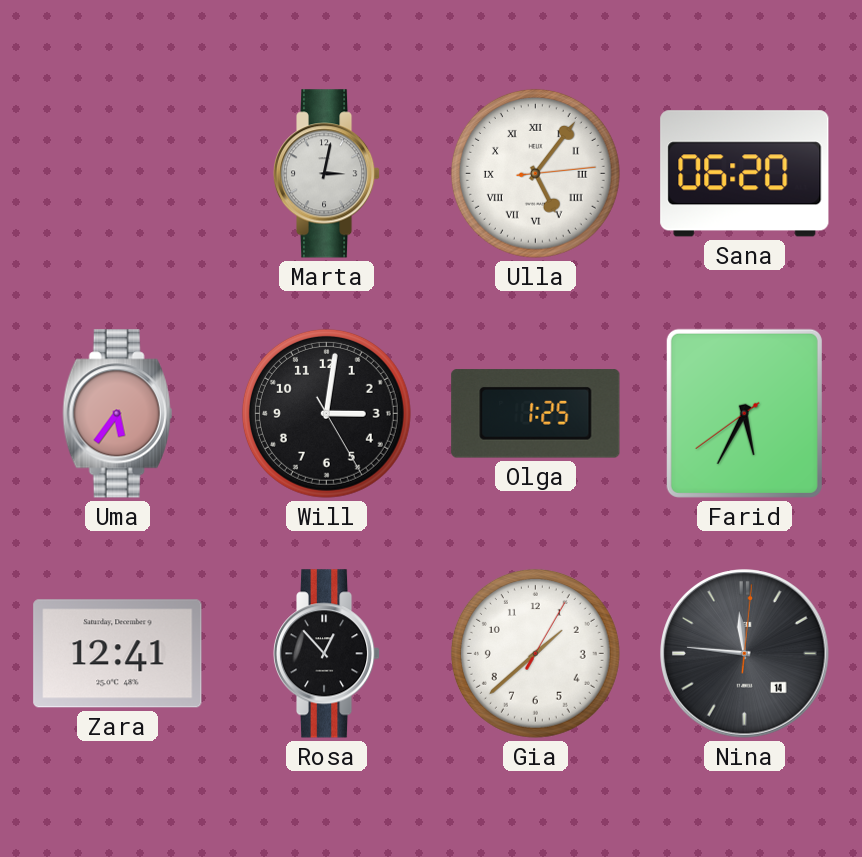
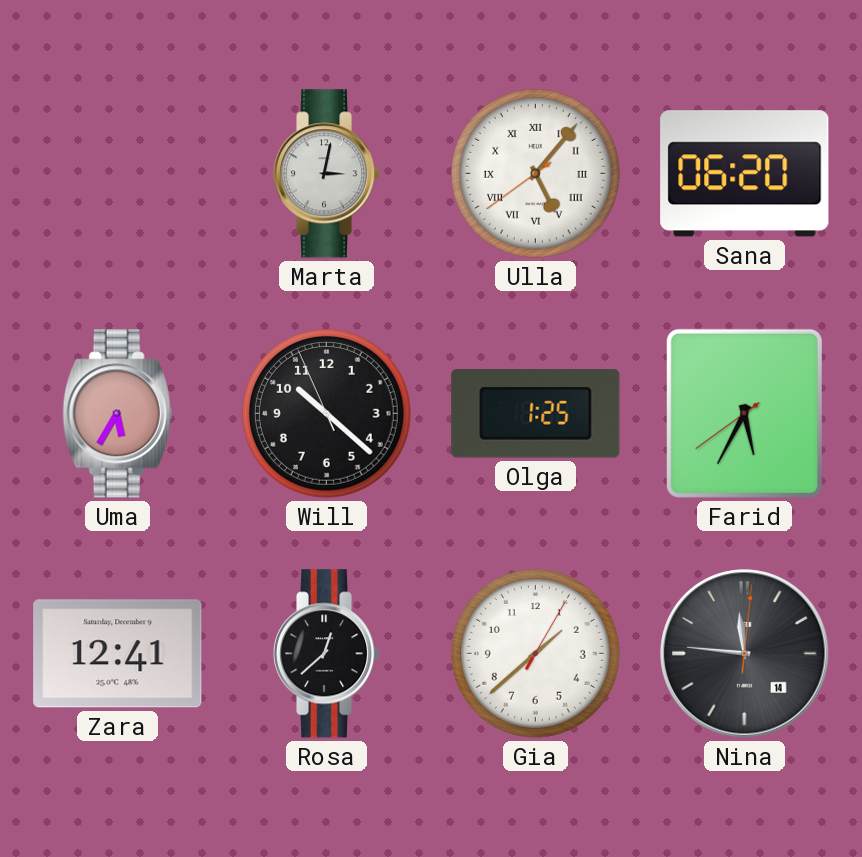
Ulla: 5:06:14 -> 5:06:39 (535, 173)
Uma: 5:36 -> 5:35 (118, 414)
Will: 3:01 -> 10:21 (326, 413)
Rosa: 12:53 -> 12:38 (327, 654)
